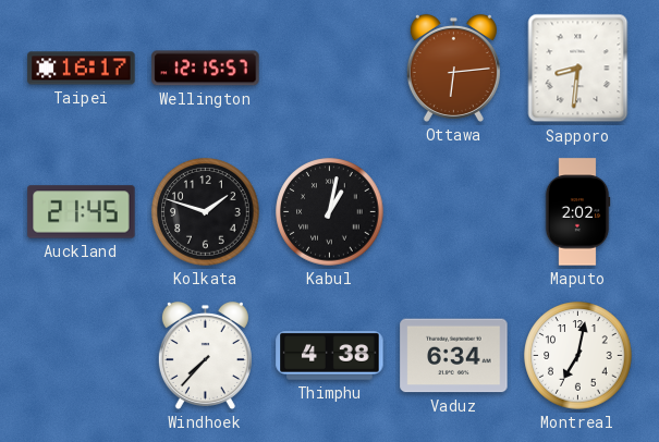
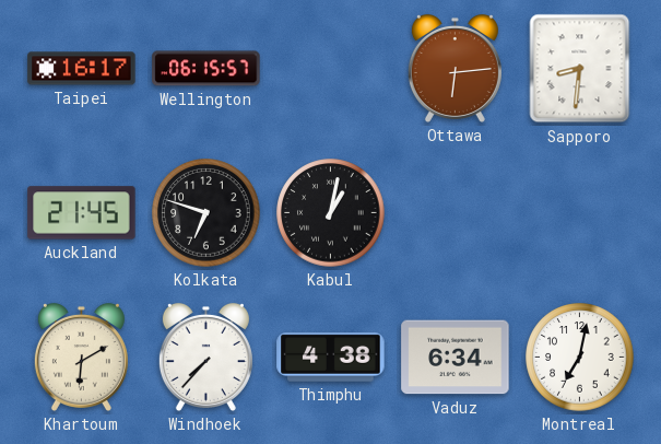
Wellington: 12:15 -> 06:15 (206, 69)
Kolkata: 1:48 -> 6:48 (206, 213)
Maputo: 2:02 -> none (577, 212)
Khartoum: none -> 6:10 (81, 357)
